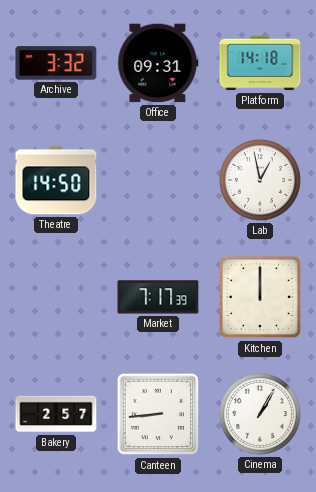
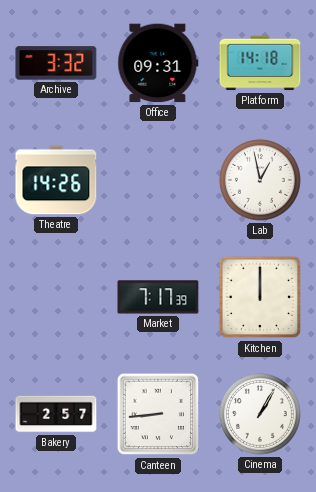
Theatre: 14:50 -> 14:26 (56, 180)
